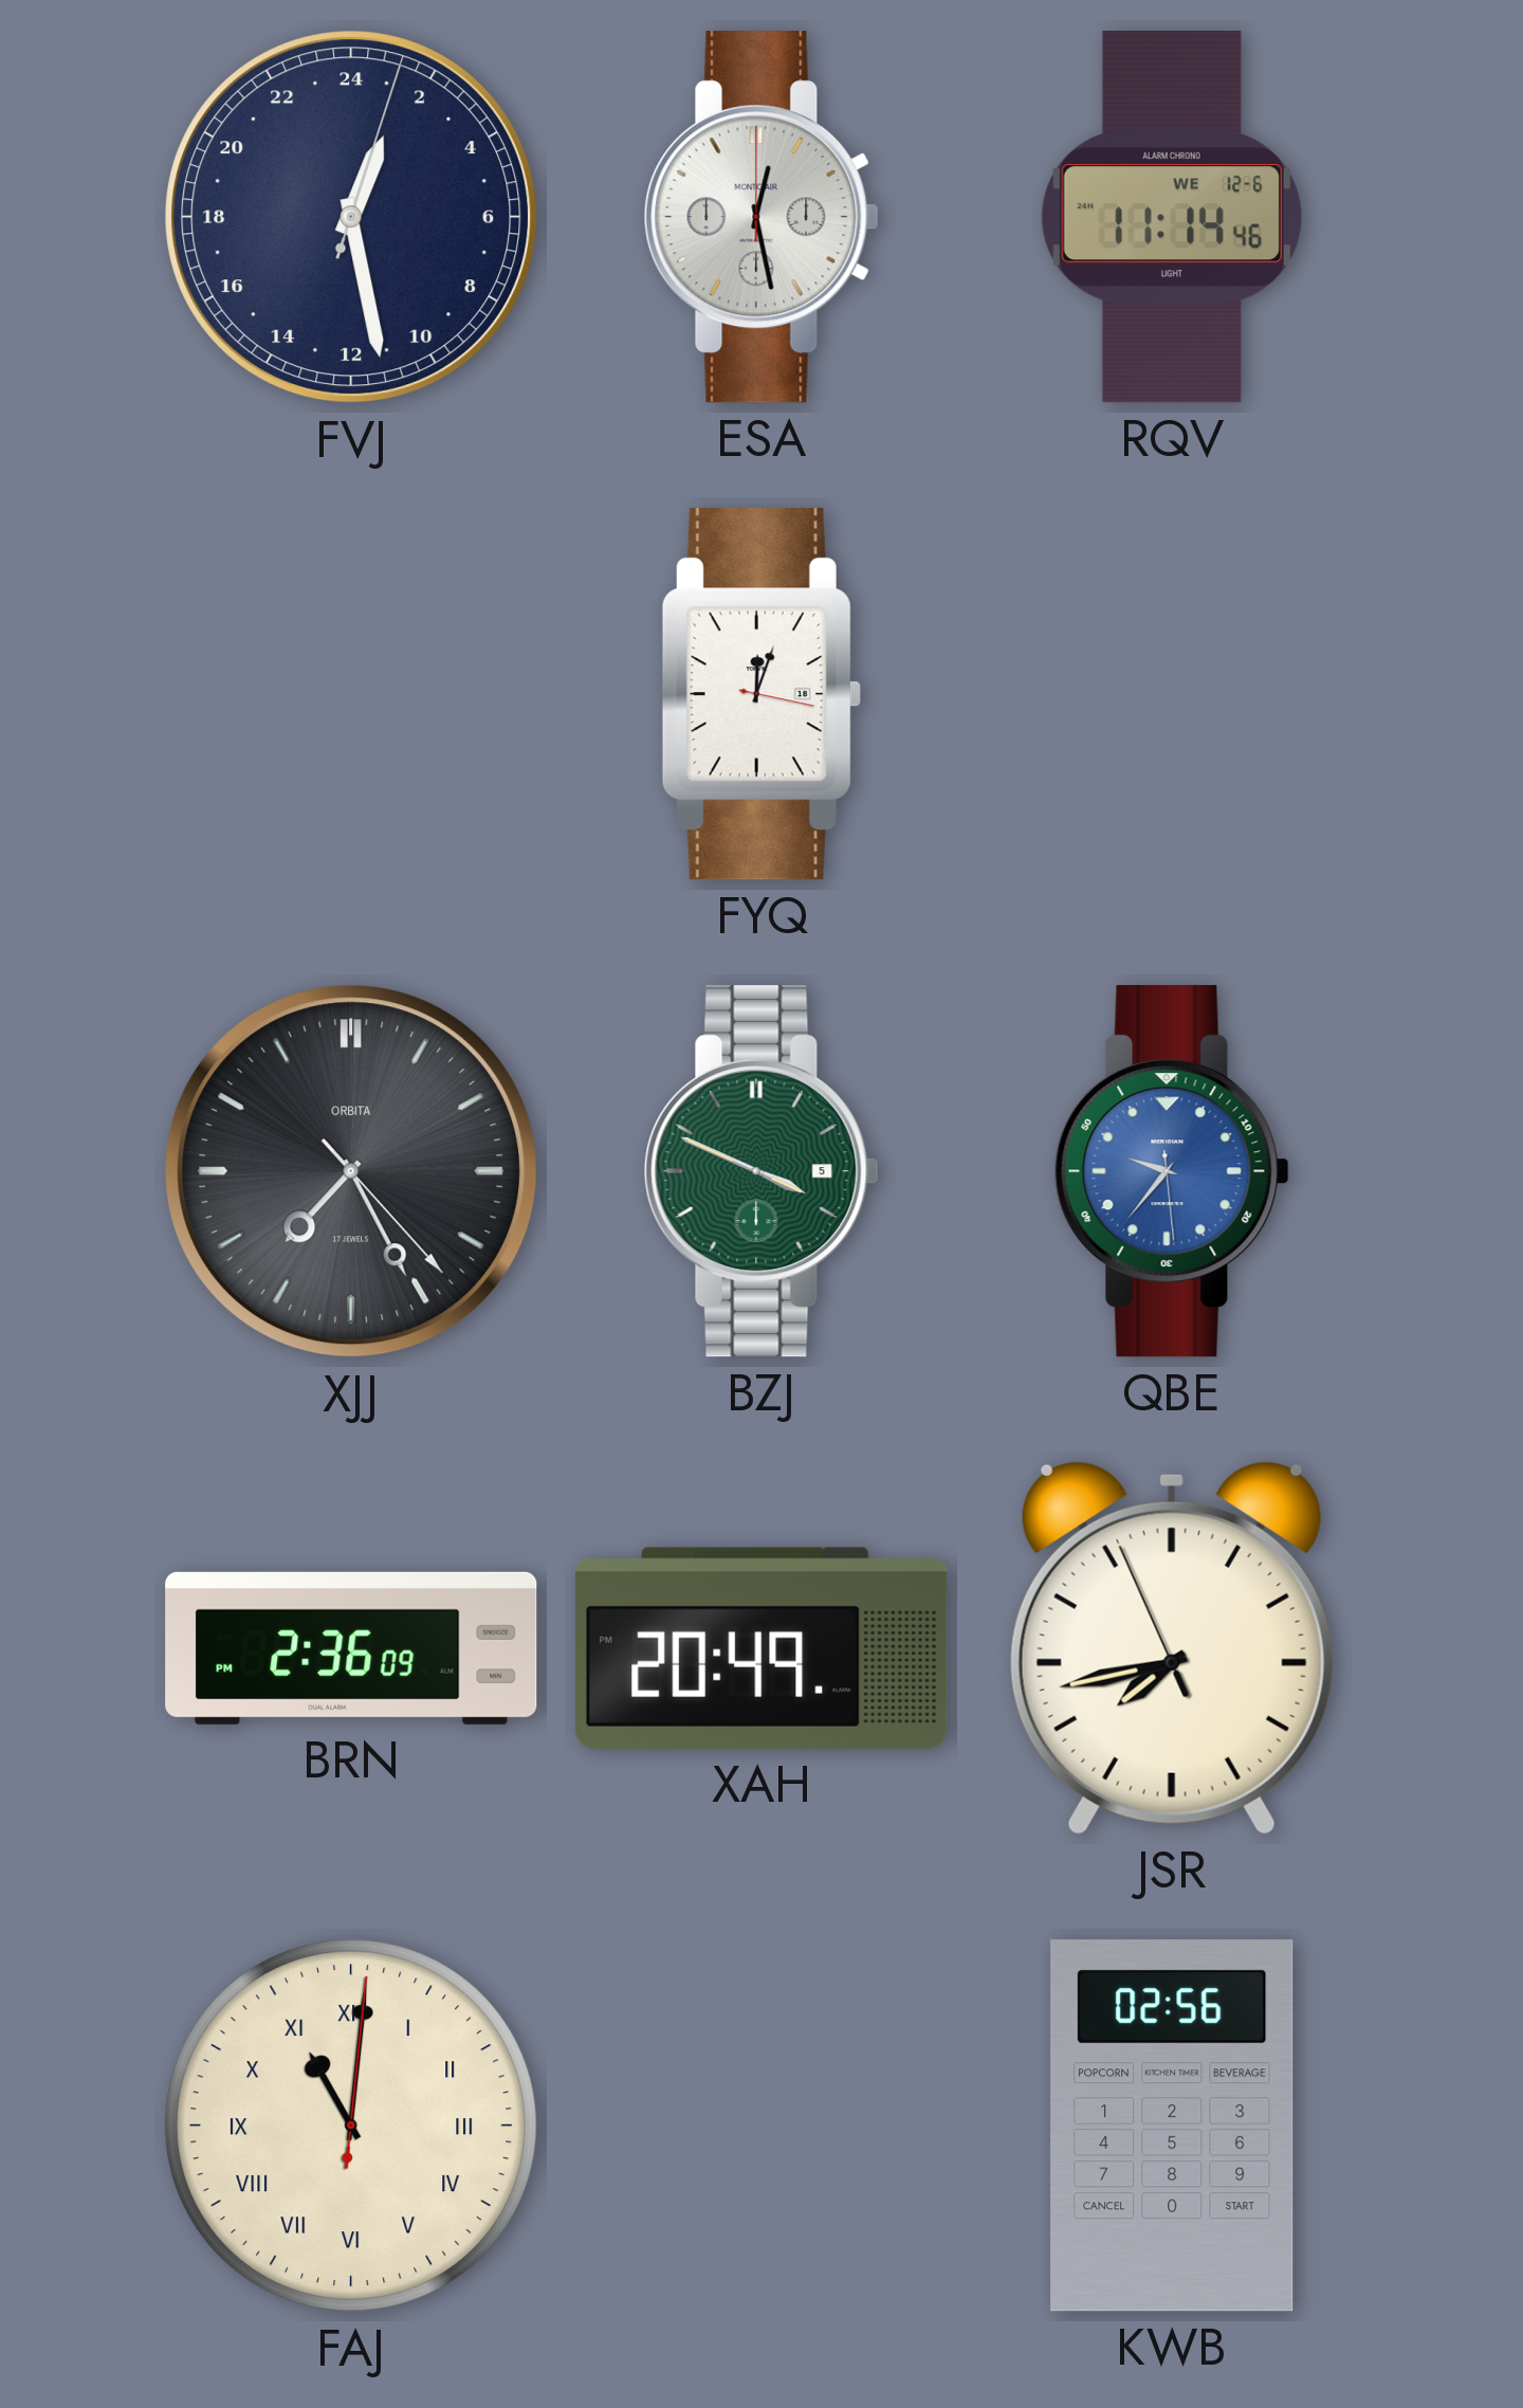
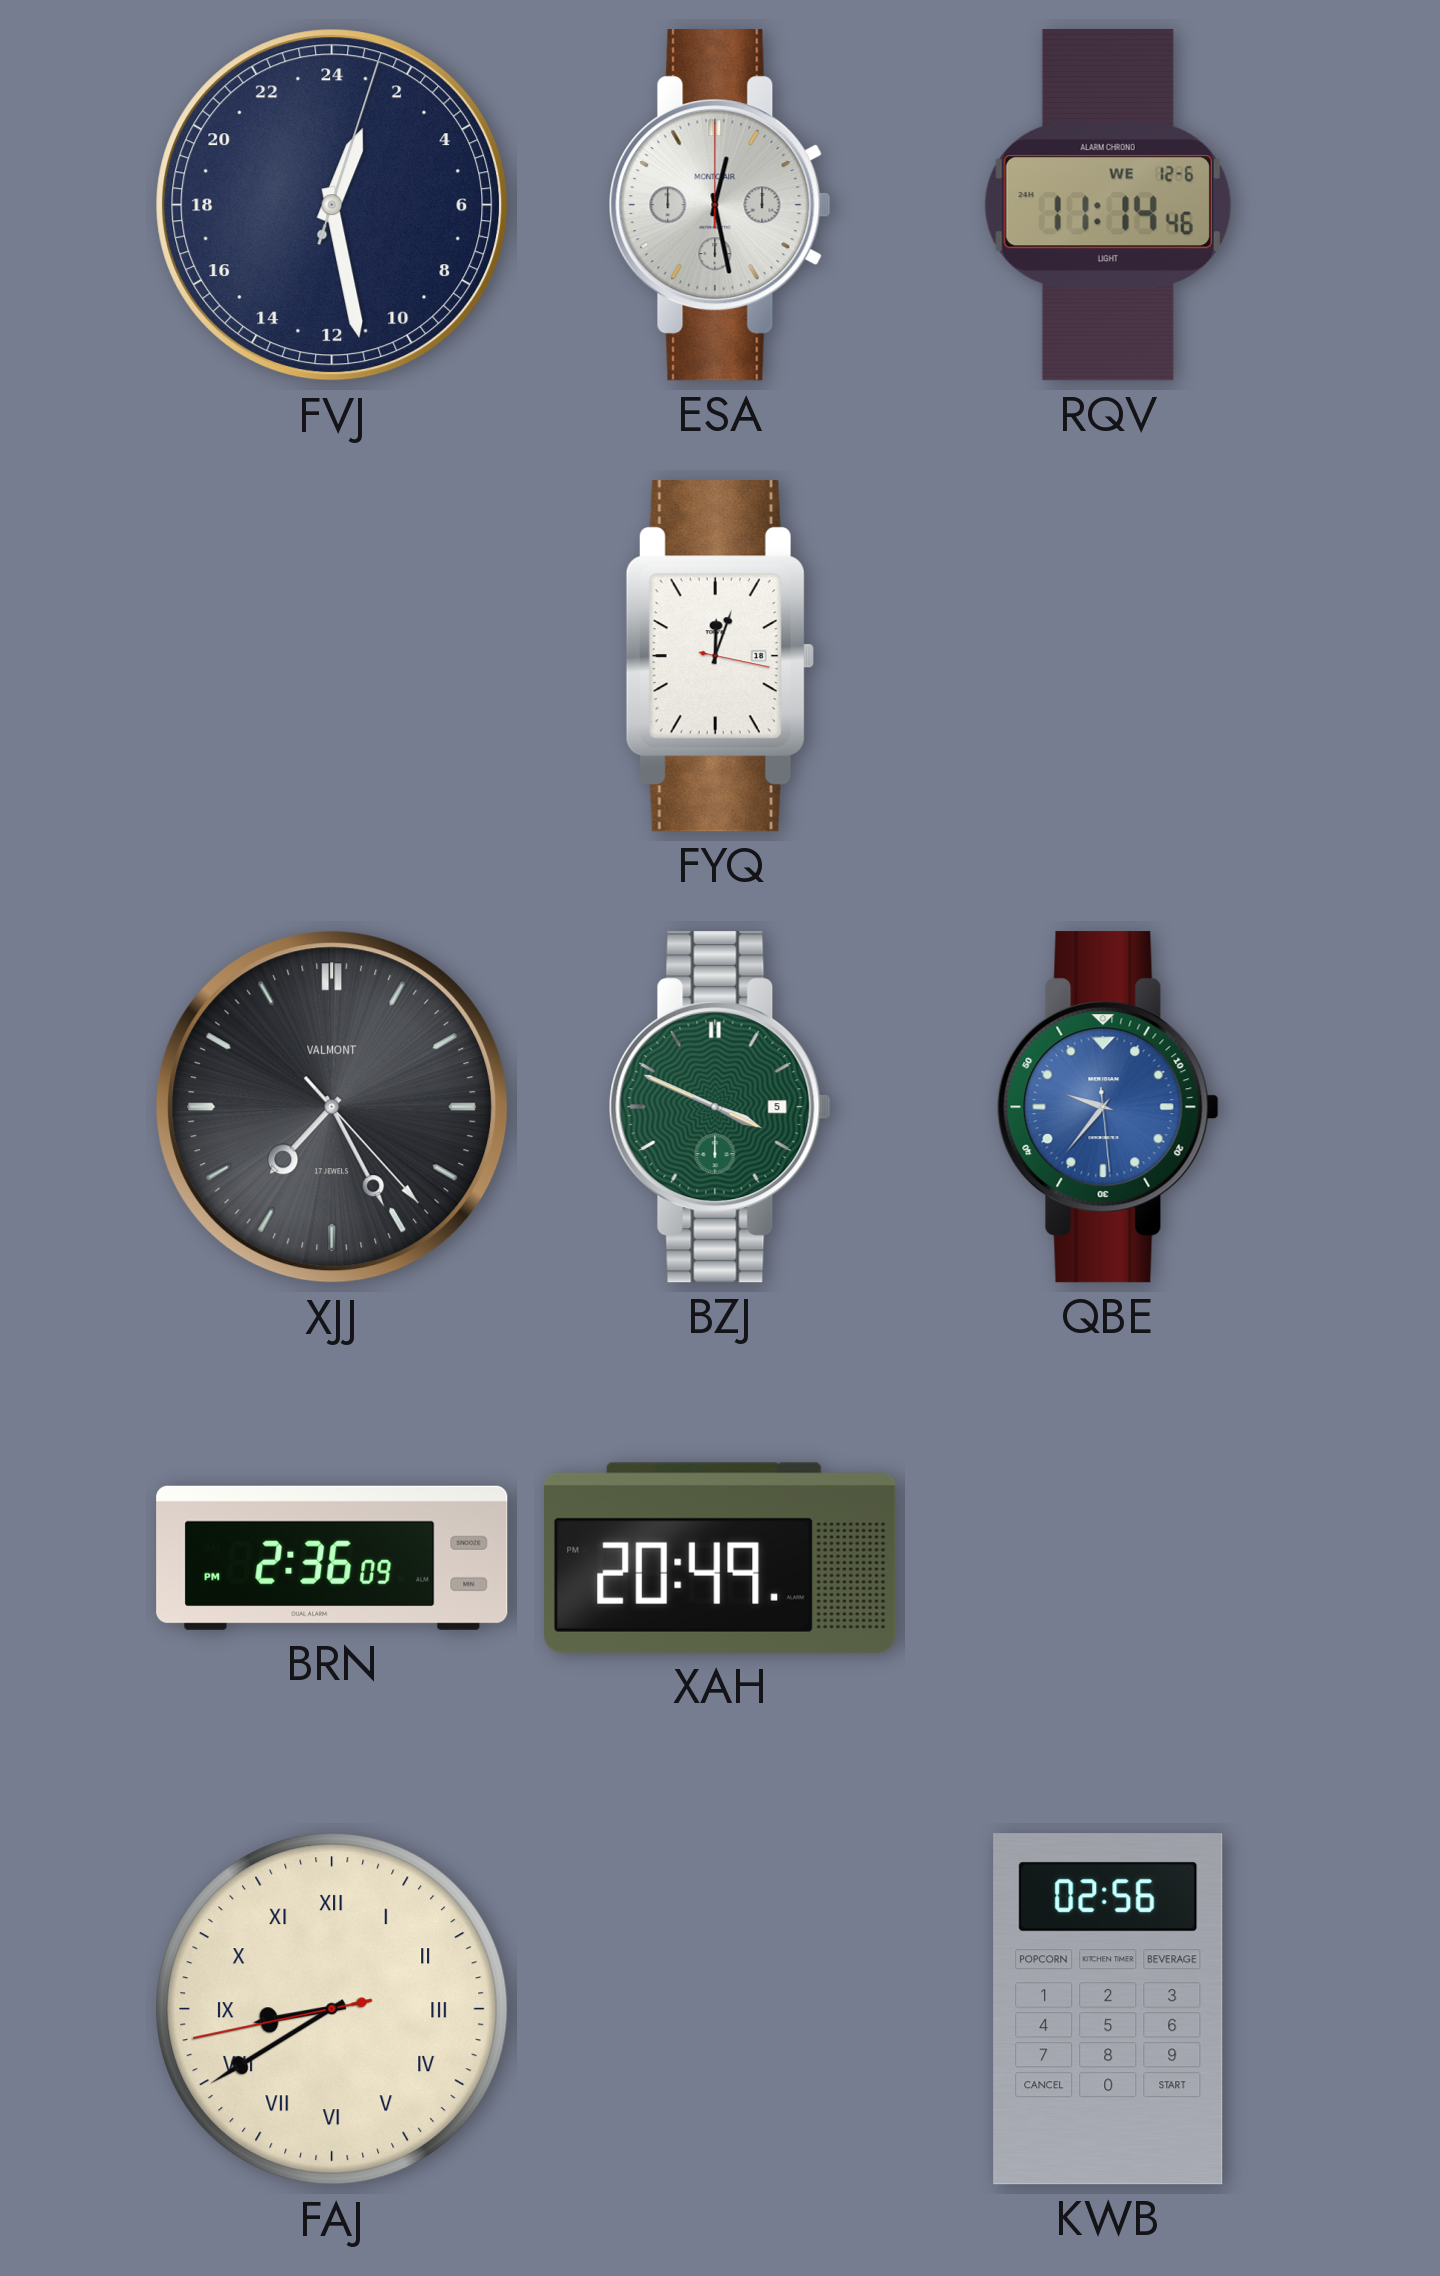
XJJ brand: ORBITA -> VALMONT (332, 1107)
JSR: 7:42 -> none (1172, 1648)
FAJ: 11:01 -> 8:39 (332, 2009)
